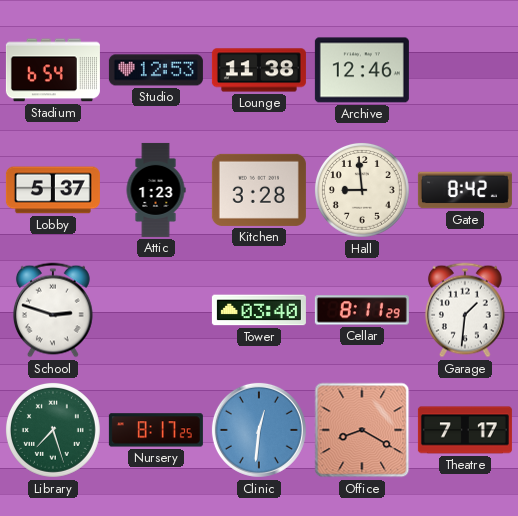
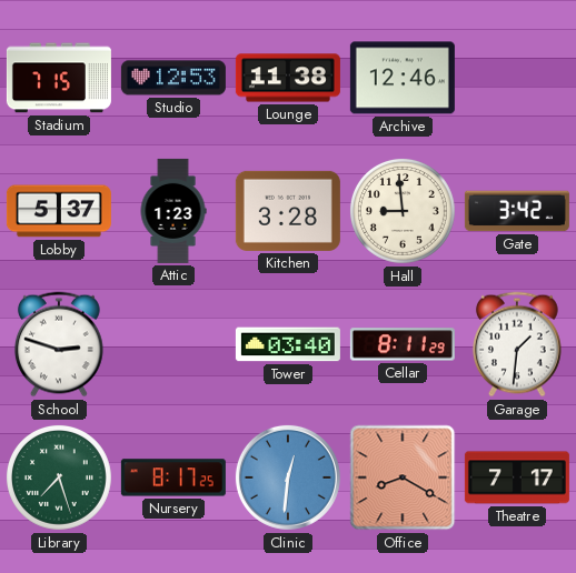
Stadium: 6:54 -> 7:15 (59, 78)
Gate: 8:42 -> 3:42 (517, 211)
